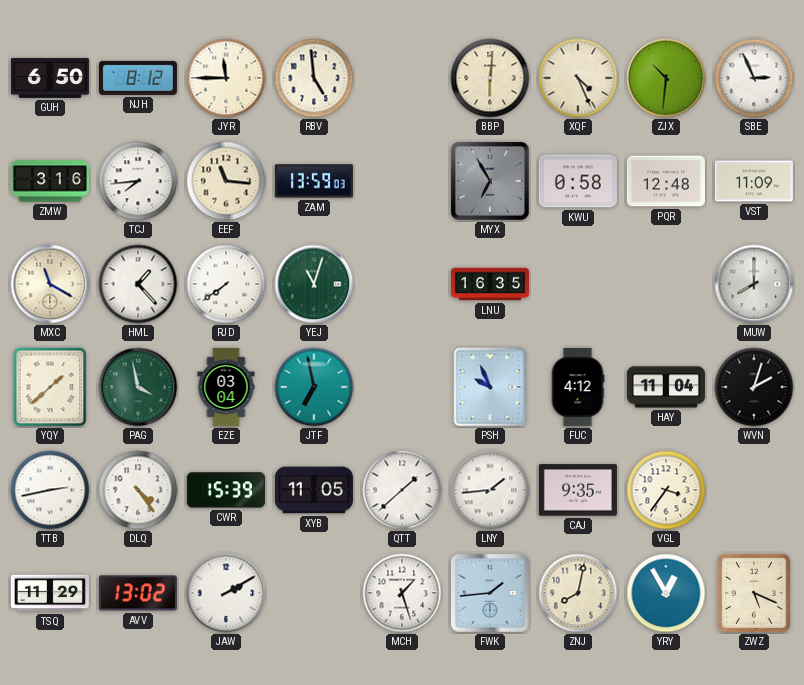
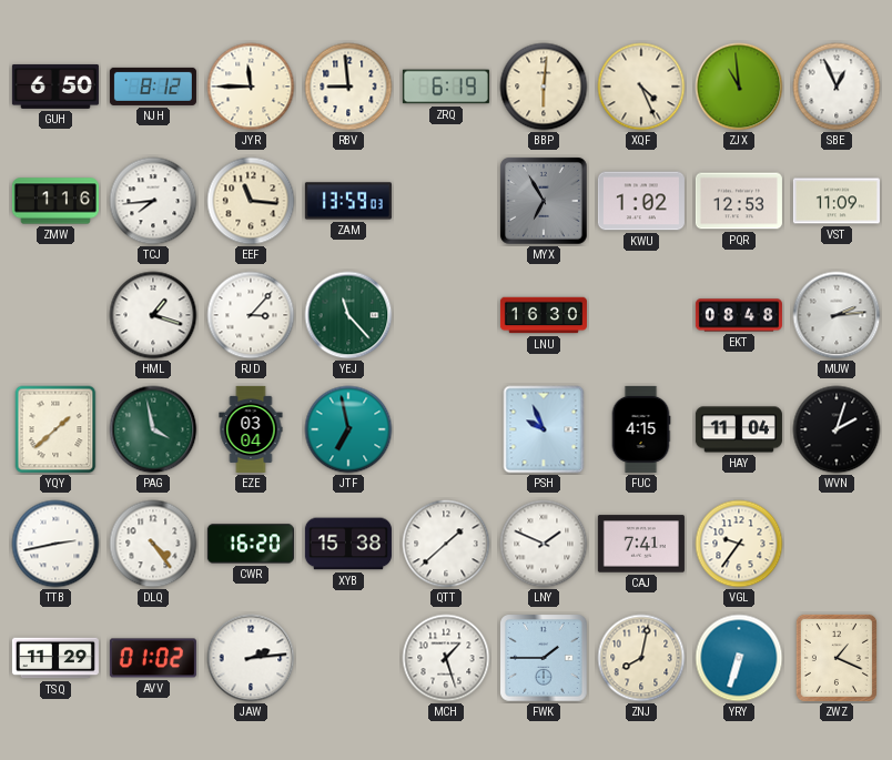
RBV: 4:59 -> 8:59 (348, 87)
ZRQ: none -> 6:19 (446, 87)
ZJX: 10:31 -> 10:59 (739, 87)
SBE: 2:56 -> 12:56 (837, 87)
ZMW: 3:16 -> 1:16 (55, 201)
KWU: 0:58 -> 1:02 (641, 201)
PQR: 12:48 -> 12:53 (739, 201)
MXC: 11:20 -> none (50, 284)
HML: 1:23 -> 1:18 (153, 315)
RJD: 7:39 -> 3:07 (251, 315)
YEJ: 11:03 -> 11:23 (348, 315)
LNU: 16:35 -> 16:30 (544, 315)
EKT: none -> 08:48 (739, 315)
MUW: 8:00 -> 2:14 (837, 315)
FUC: 4:12 -> 4:15 (641, 429)
CWR: 15:39 -> 16:20 (251, 544)
XYB: 11:05 -> 15:38 (348, 544)
LNY: 1:44 -> 1:49 (544, 544)
CAJ: 9:35 -> 7:41 (641, 544)
VGL: 3:36 -> 9:36 (739, 544)
AVV: 13:02 -> 01:02 (153, 658)
JAW: 2:10 -> 2:14 (251, 658)
FWK: 1:44 -> 1:45 (545, 659)
YRY: 12:55 -> 6:33 (739, 658)
ZWZ: 5:19 -> 1:19 (837, 658)
